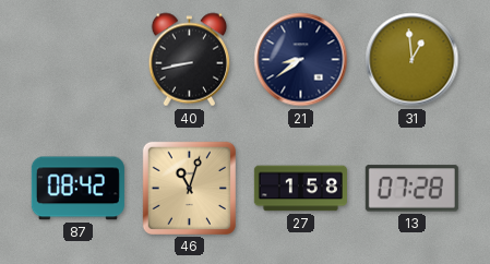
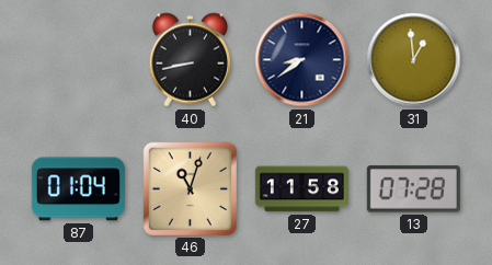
87: 08:42 -> 01:04 (78, 189)
27: 1:58 -> 11:58 (301, 189)
